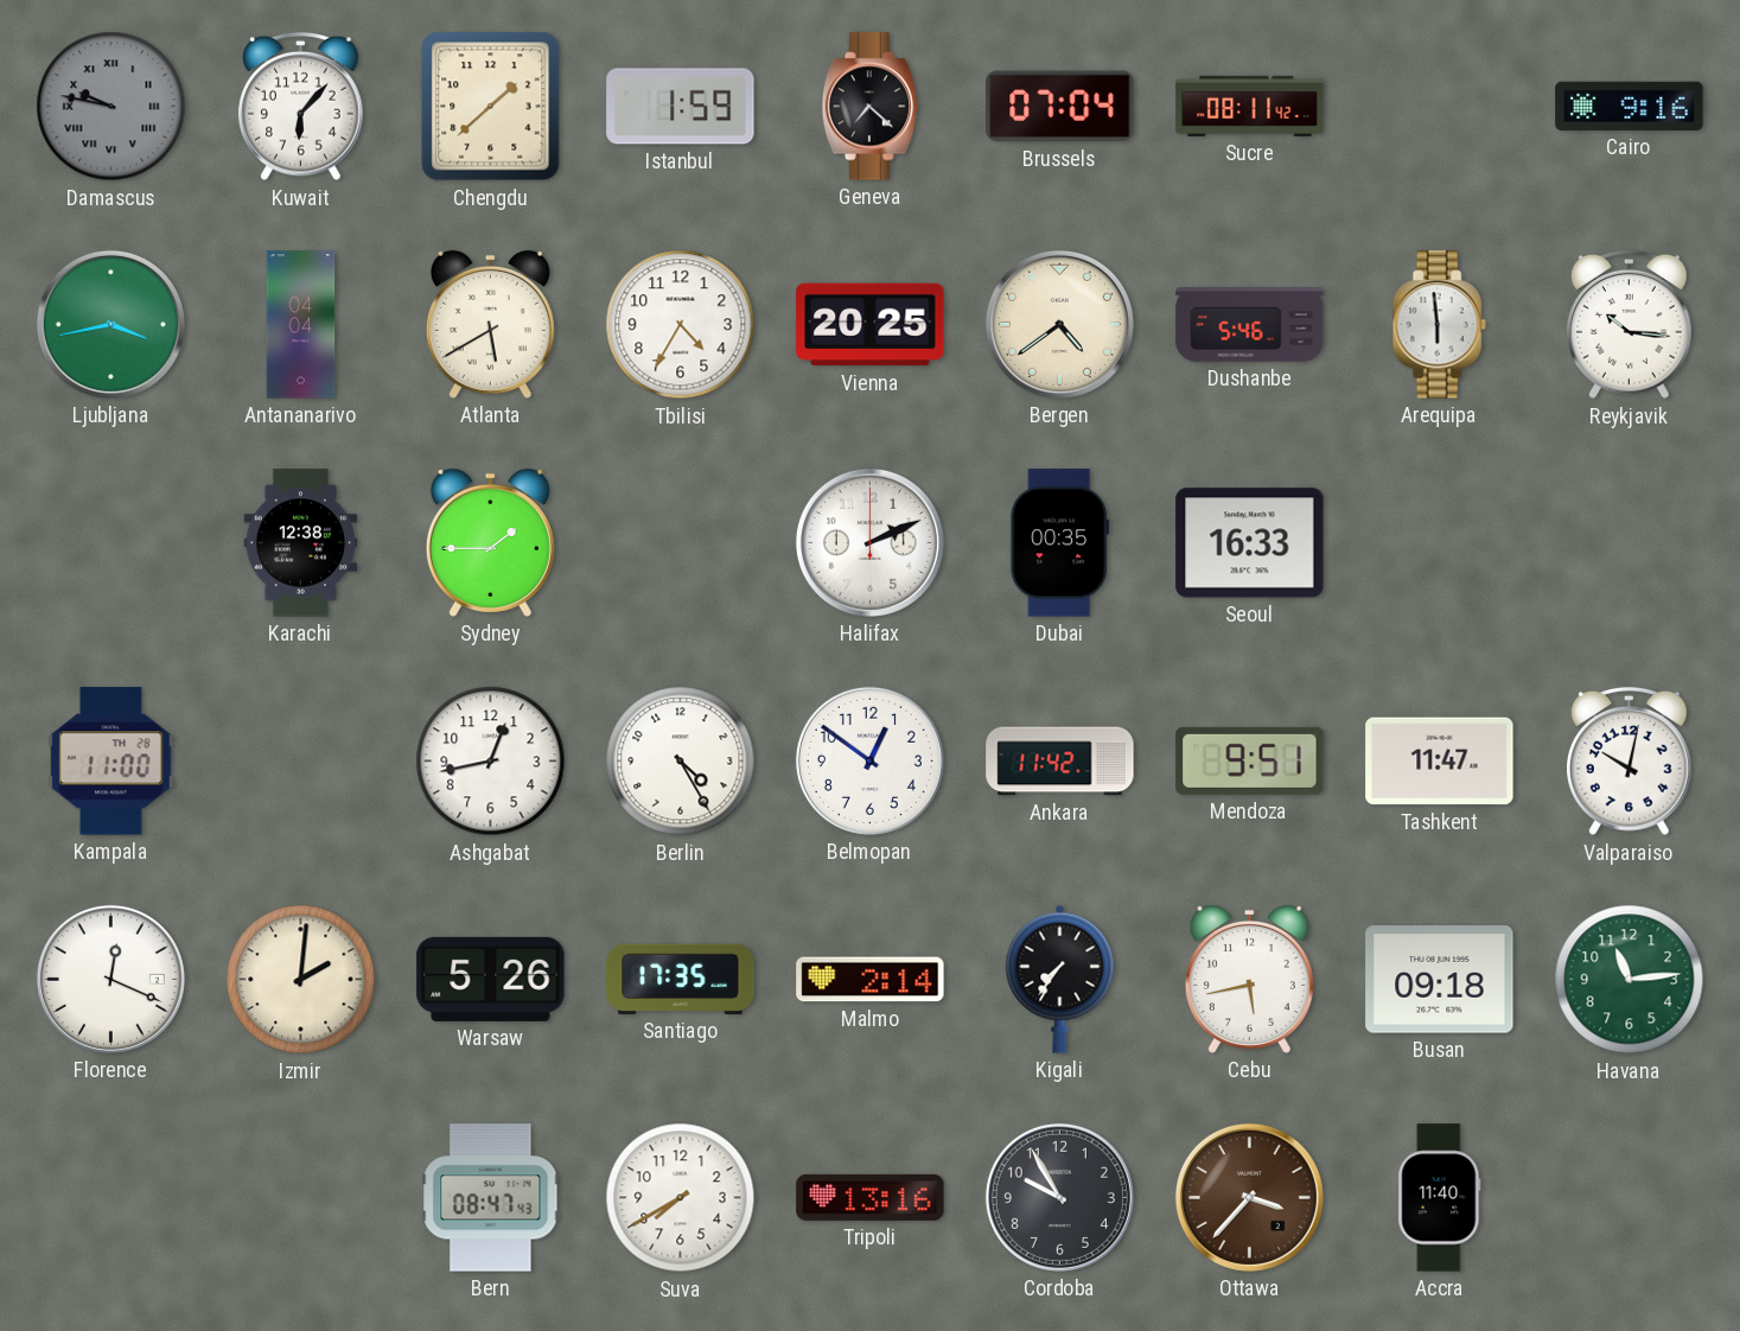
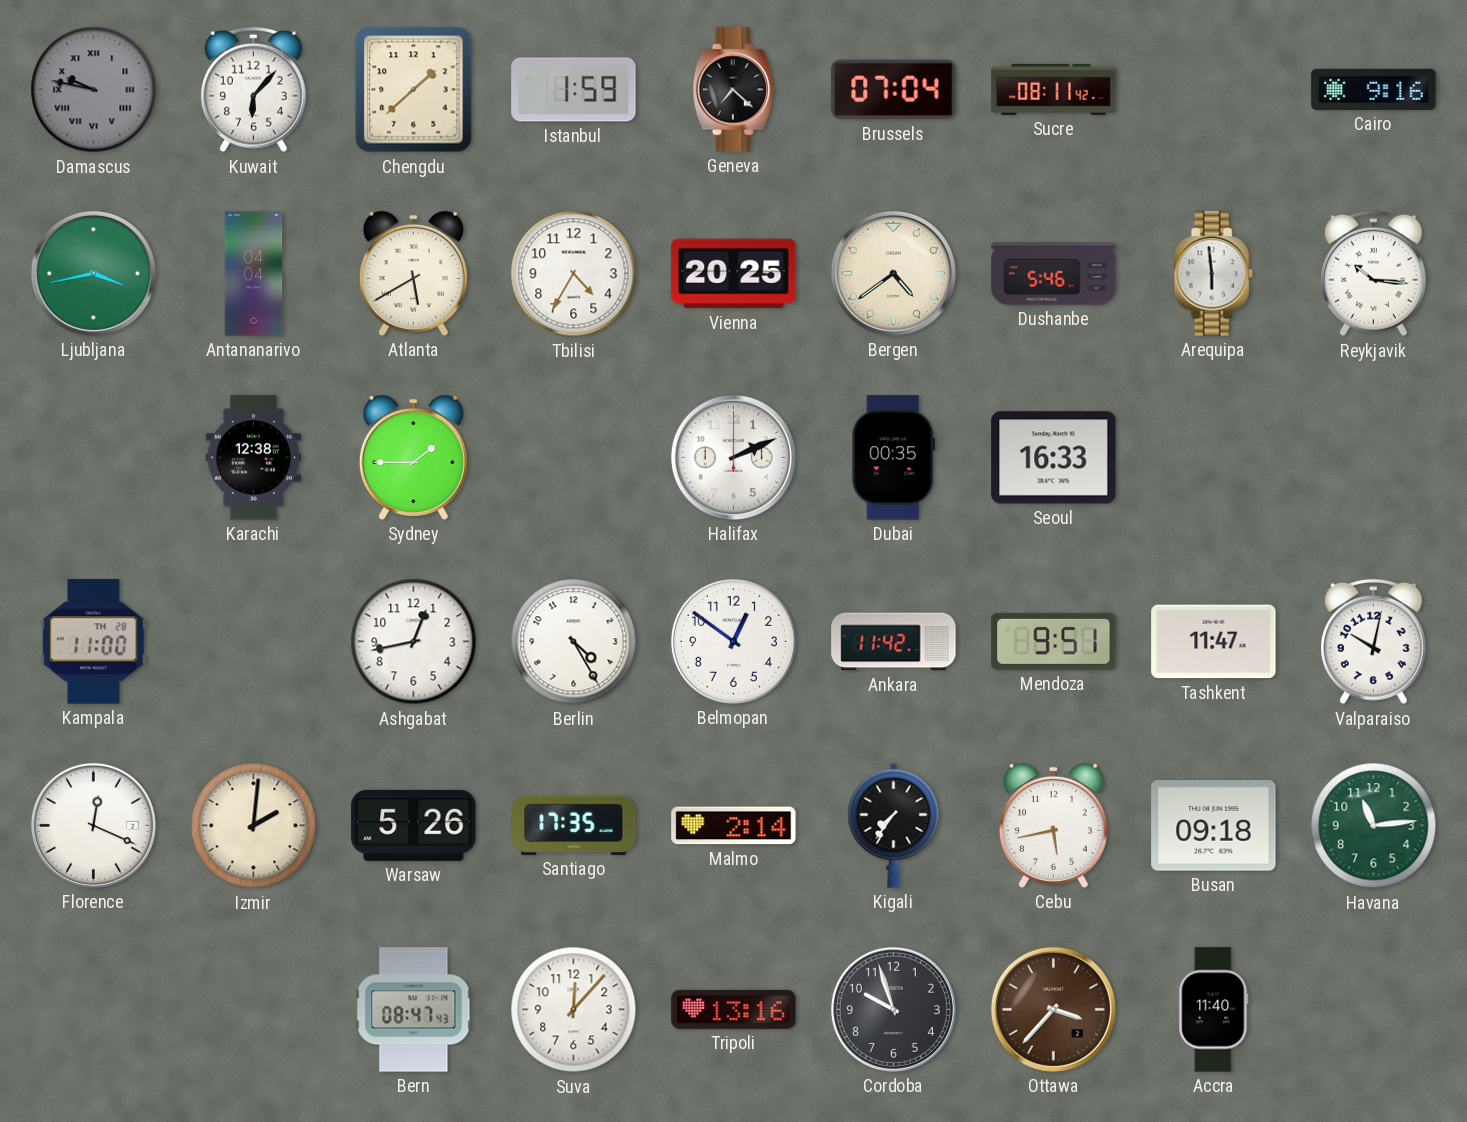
Suva: 7:40 -> 12:07 (574, 1010)
Cordoba: 9:55 -> 9:57 (893, 1009)
